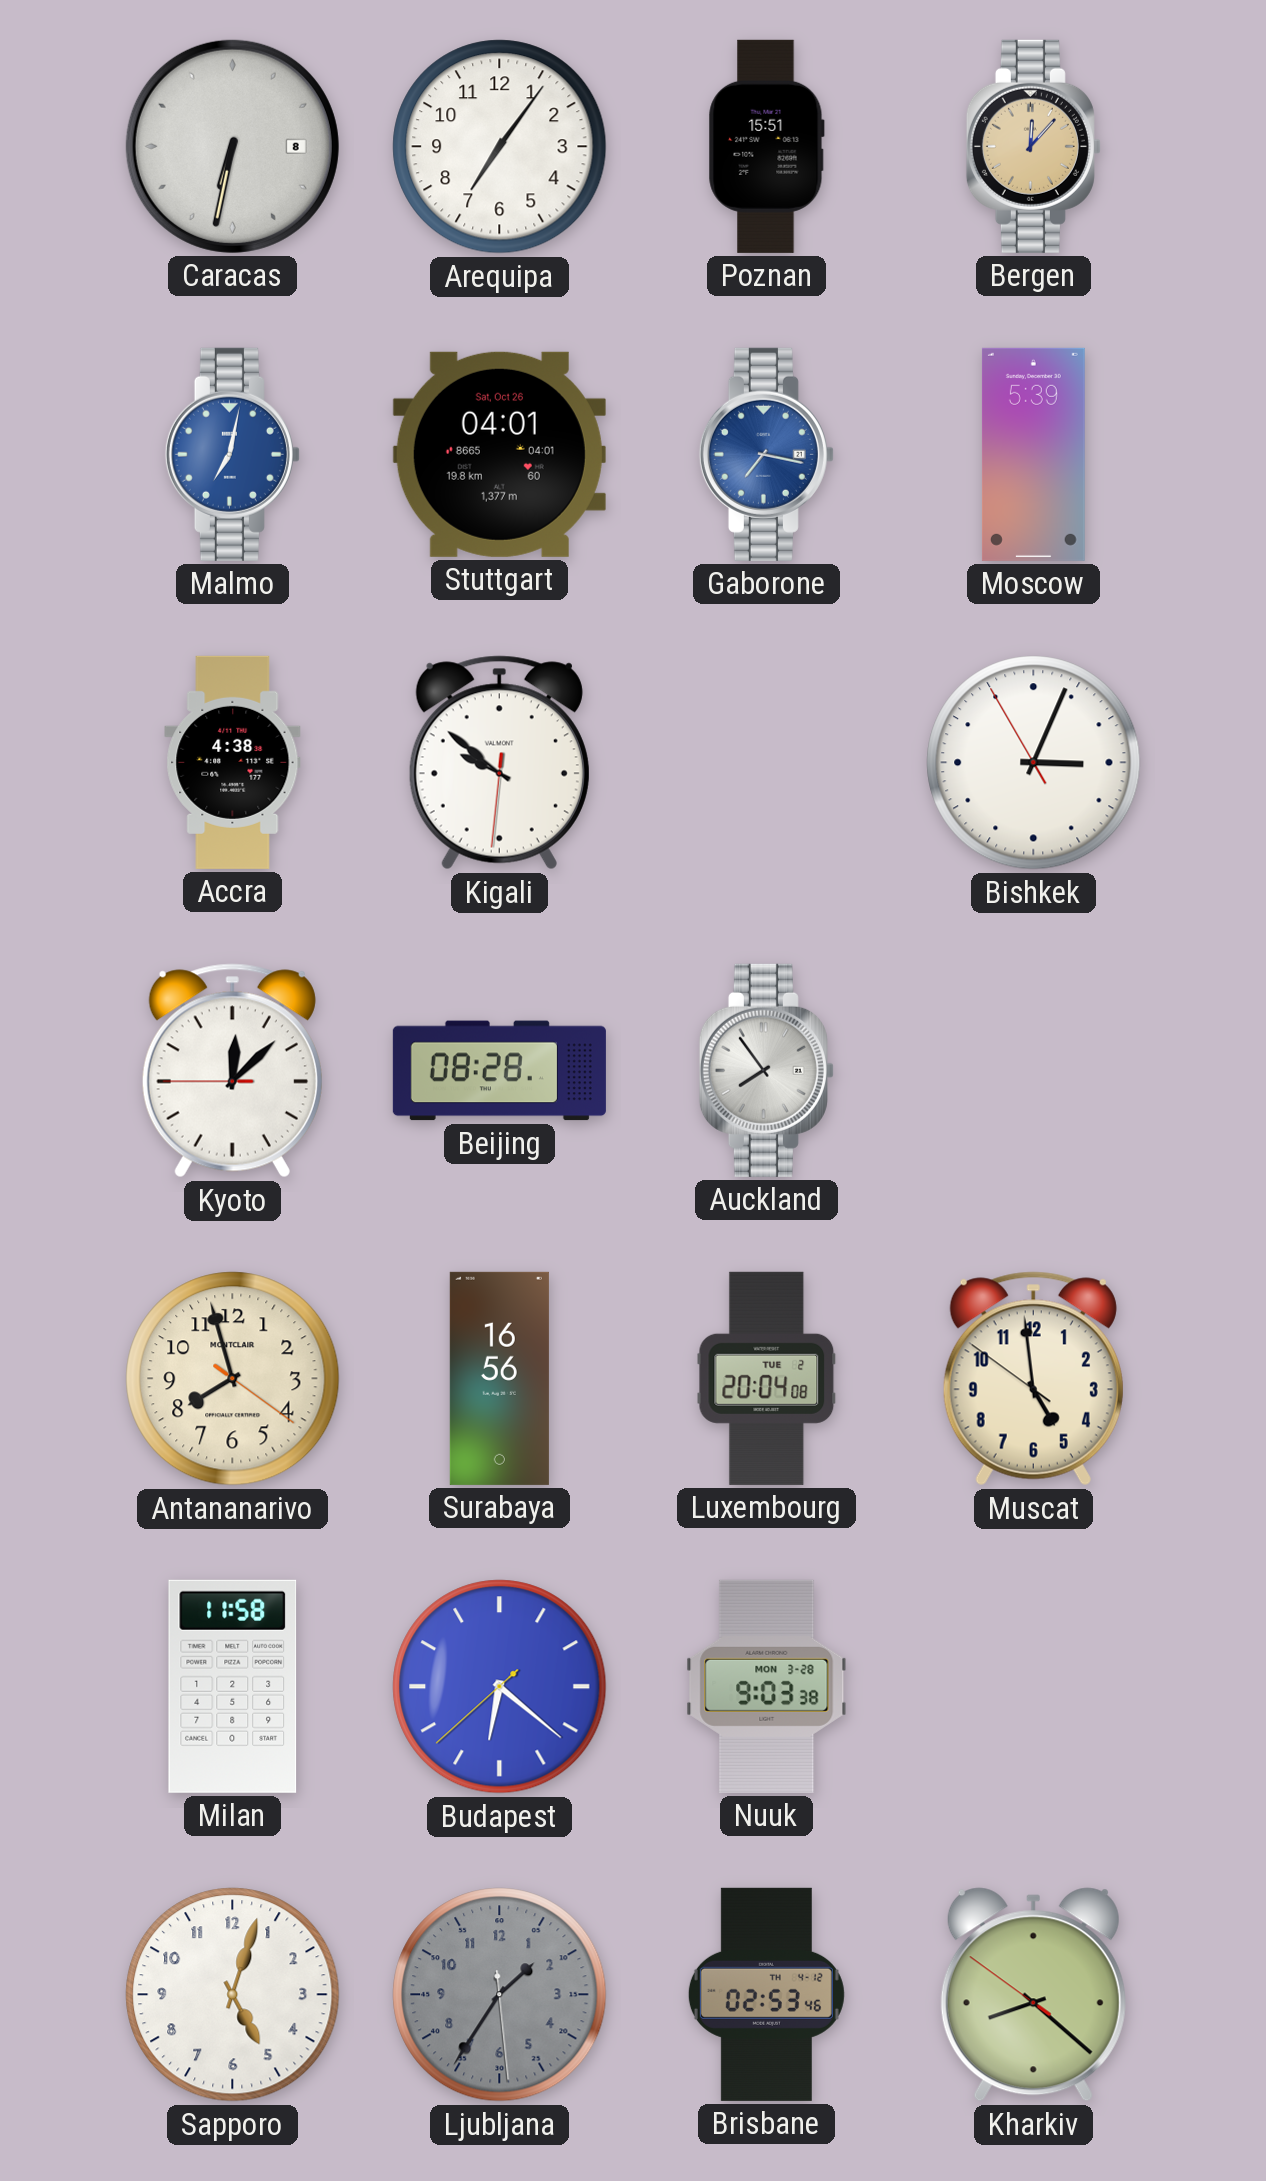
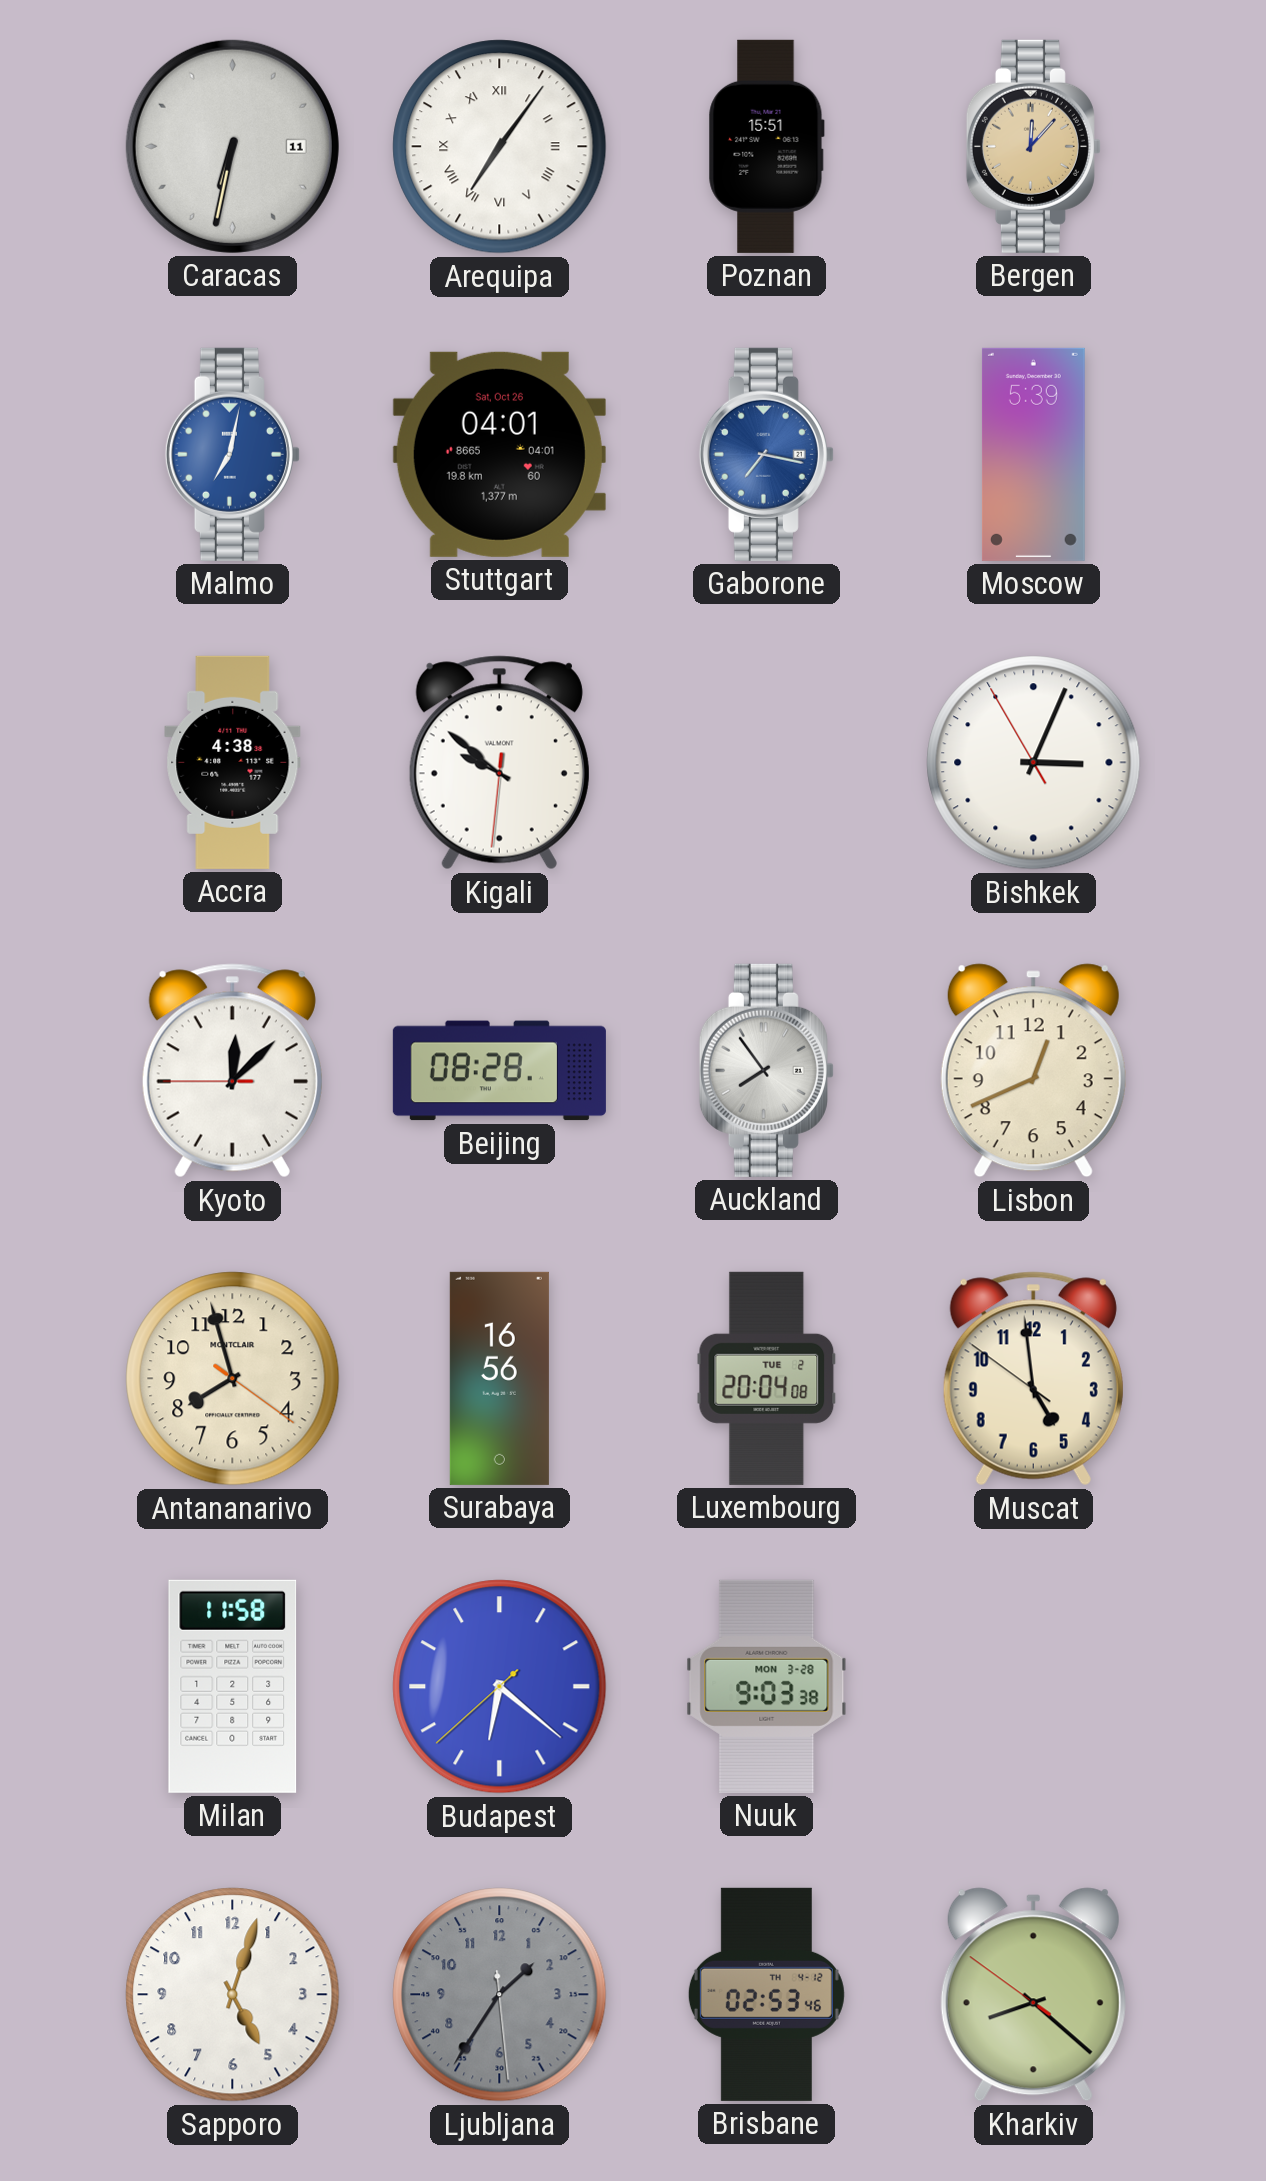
Caracas date: 8 -> 11 (232, 146)
Arequipa numerals: Arabic -> Roman (500, 147)
Lisbon: none -> 12:41 (1033, 1071)
